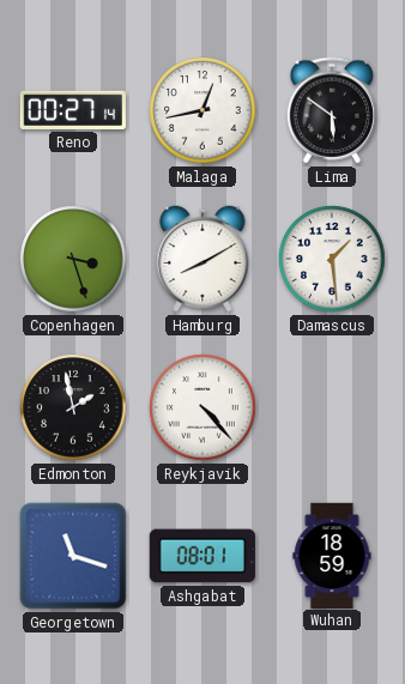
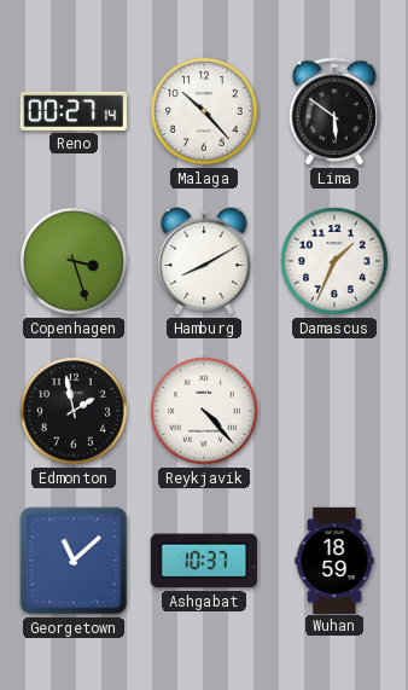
Malaga: 12:43 -> 10:23 (204, 111)
Damascus: 1:29 -> 1:34 (334, 261)
Georgetown: 11:18 -> 11:08 (74, 561)
Ashgabat: 08:01 -> 10:37 (204, 561)
